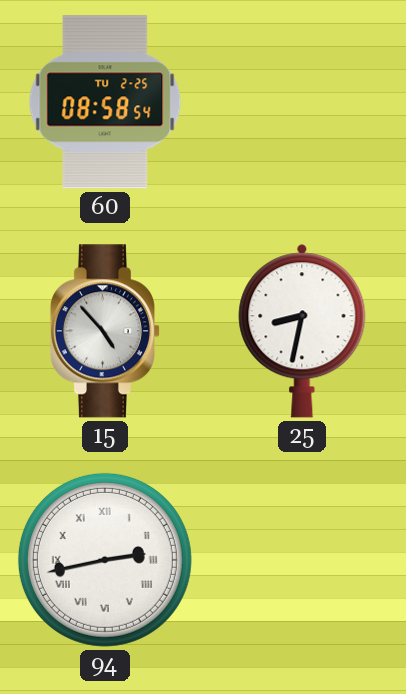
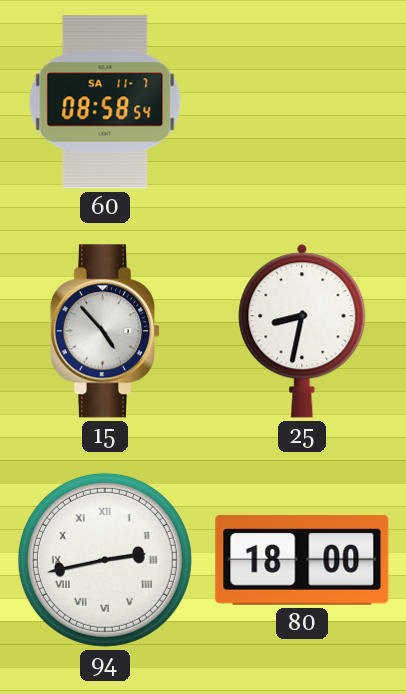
60 date: TU 2-25 -> SA 11-7 (105, 102)
80: none -> 18:00 (302, 560)
